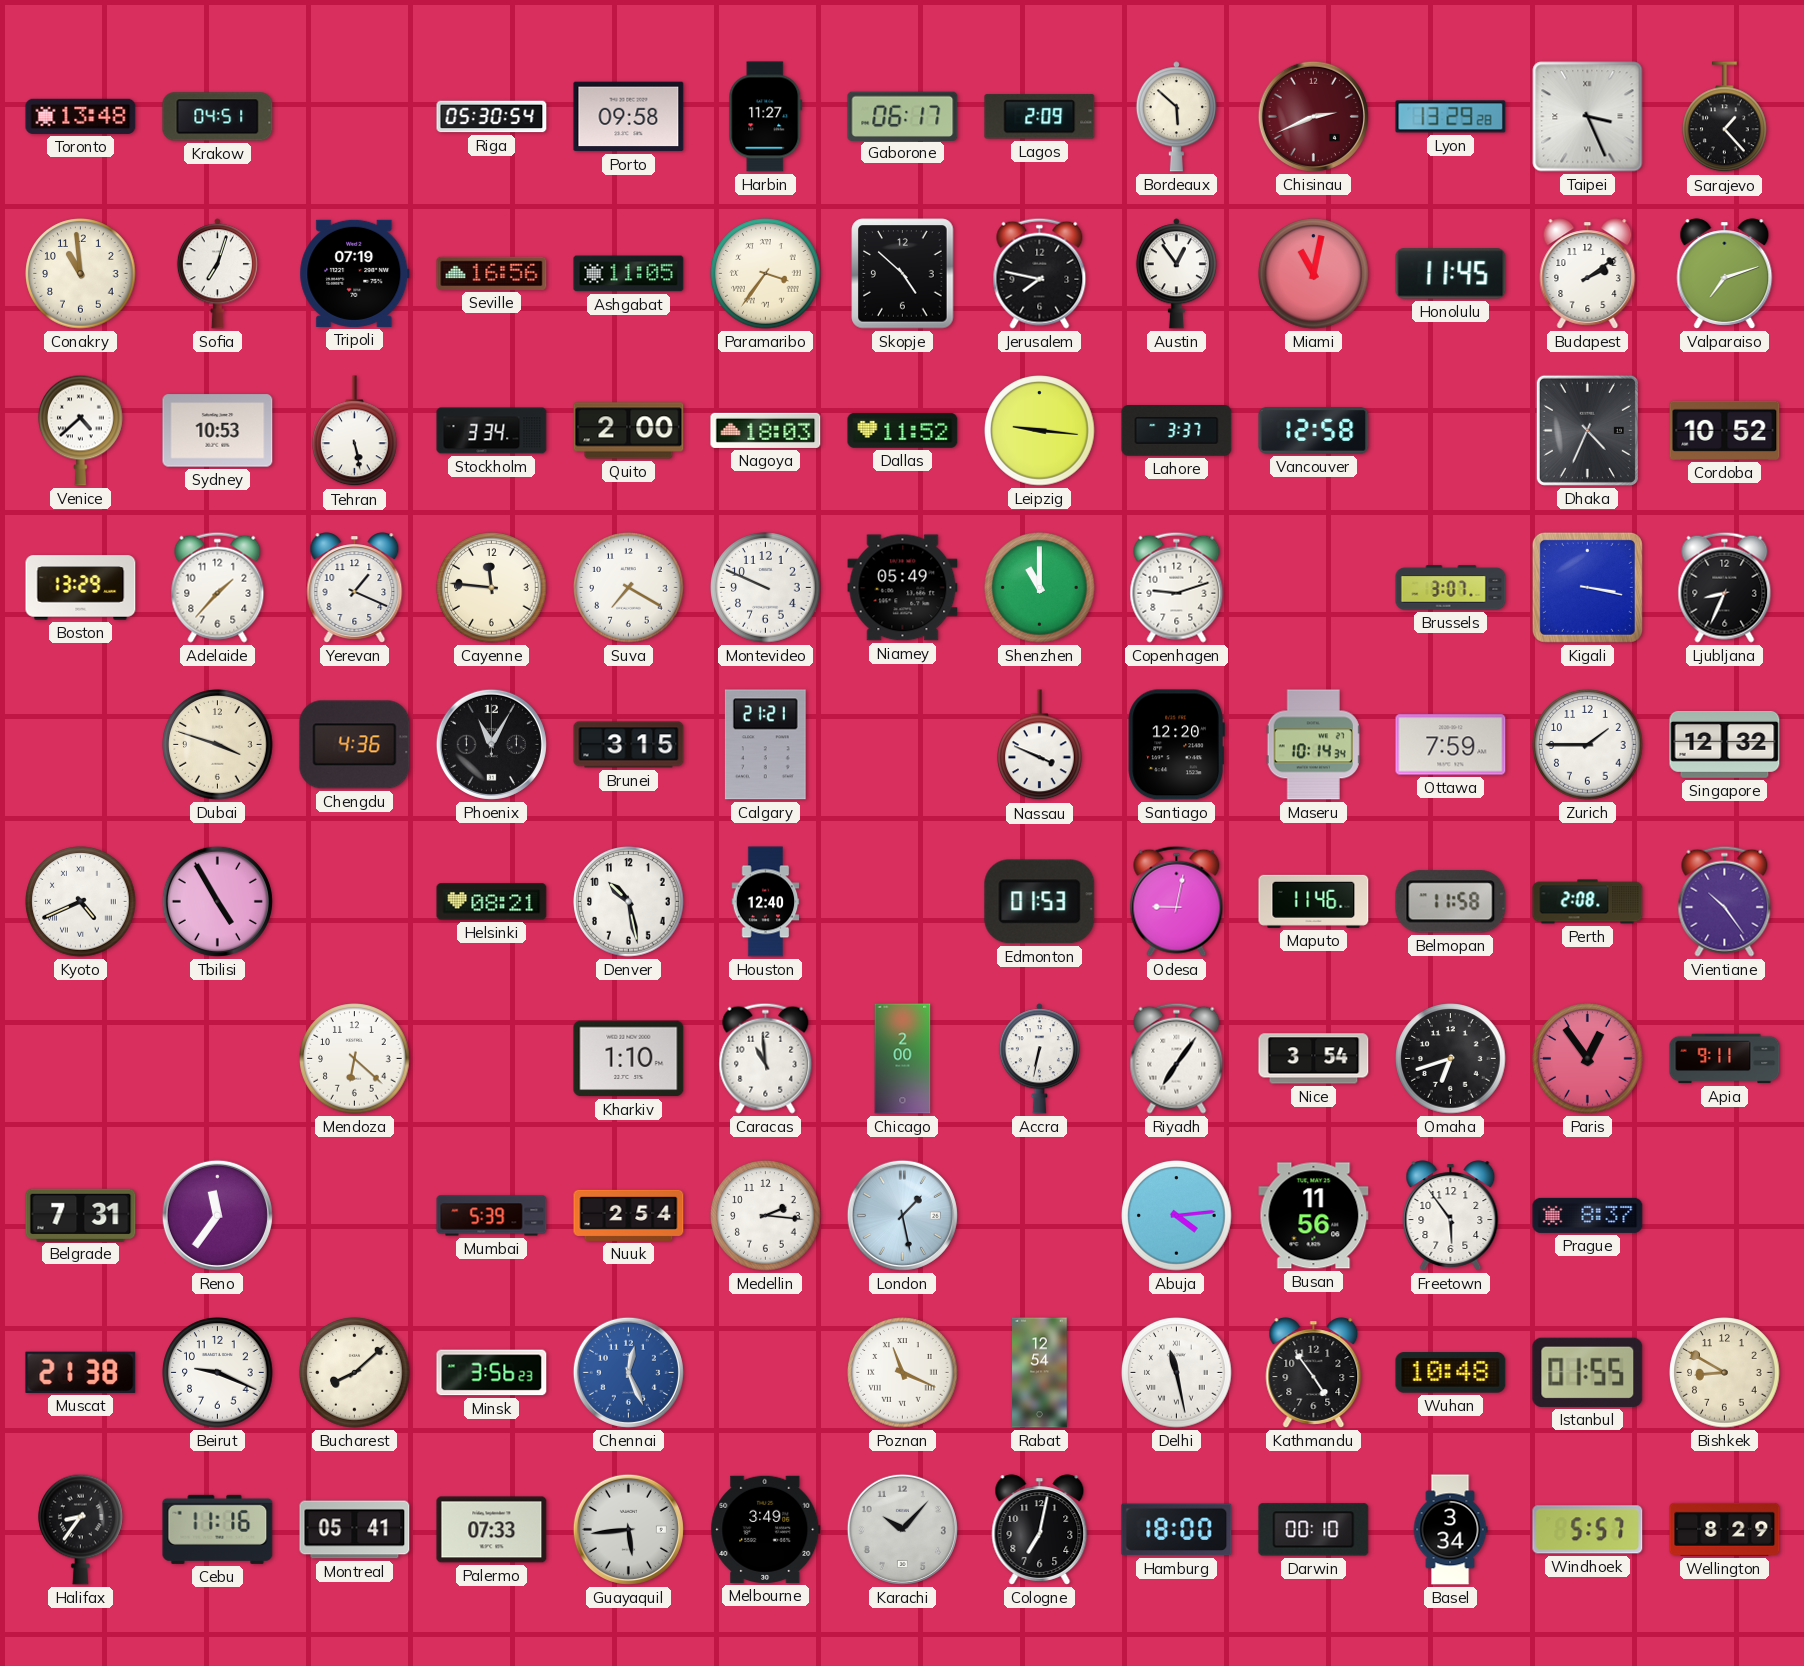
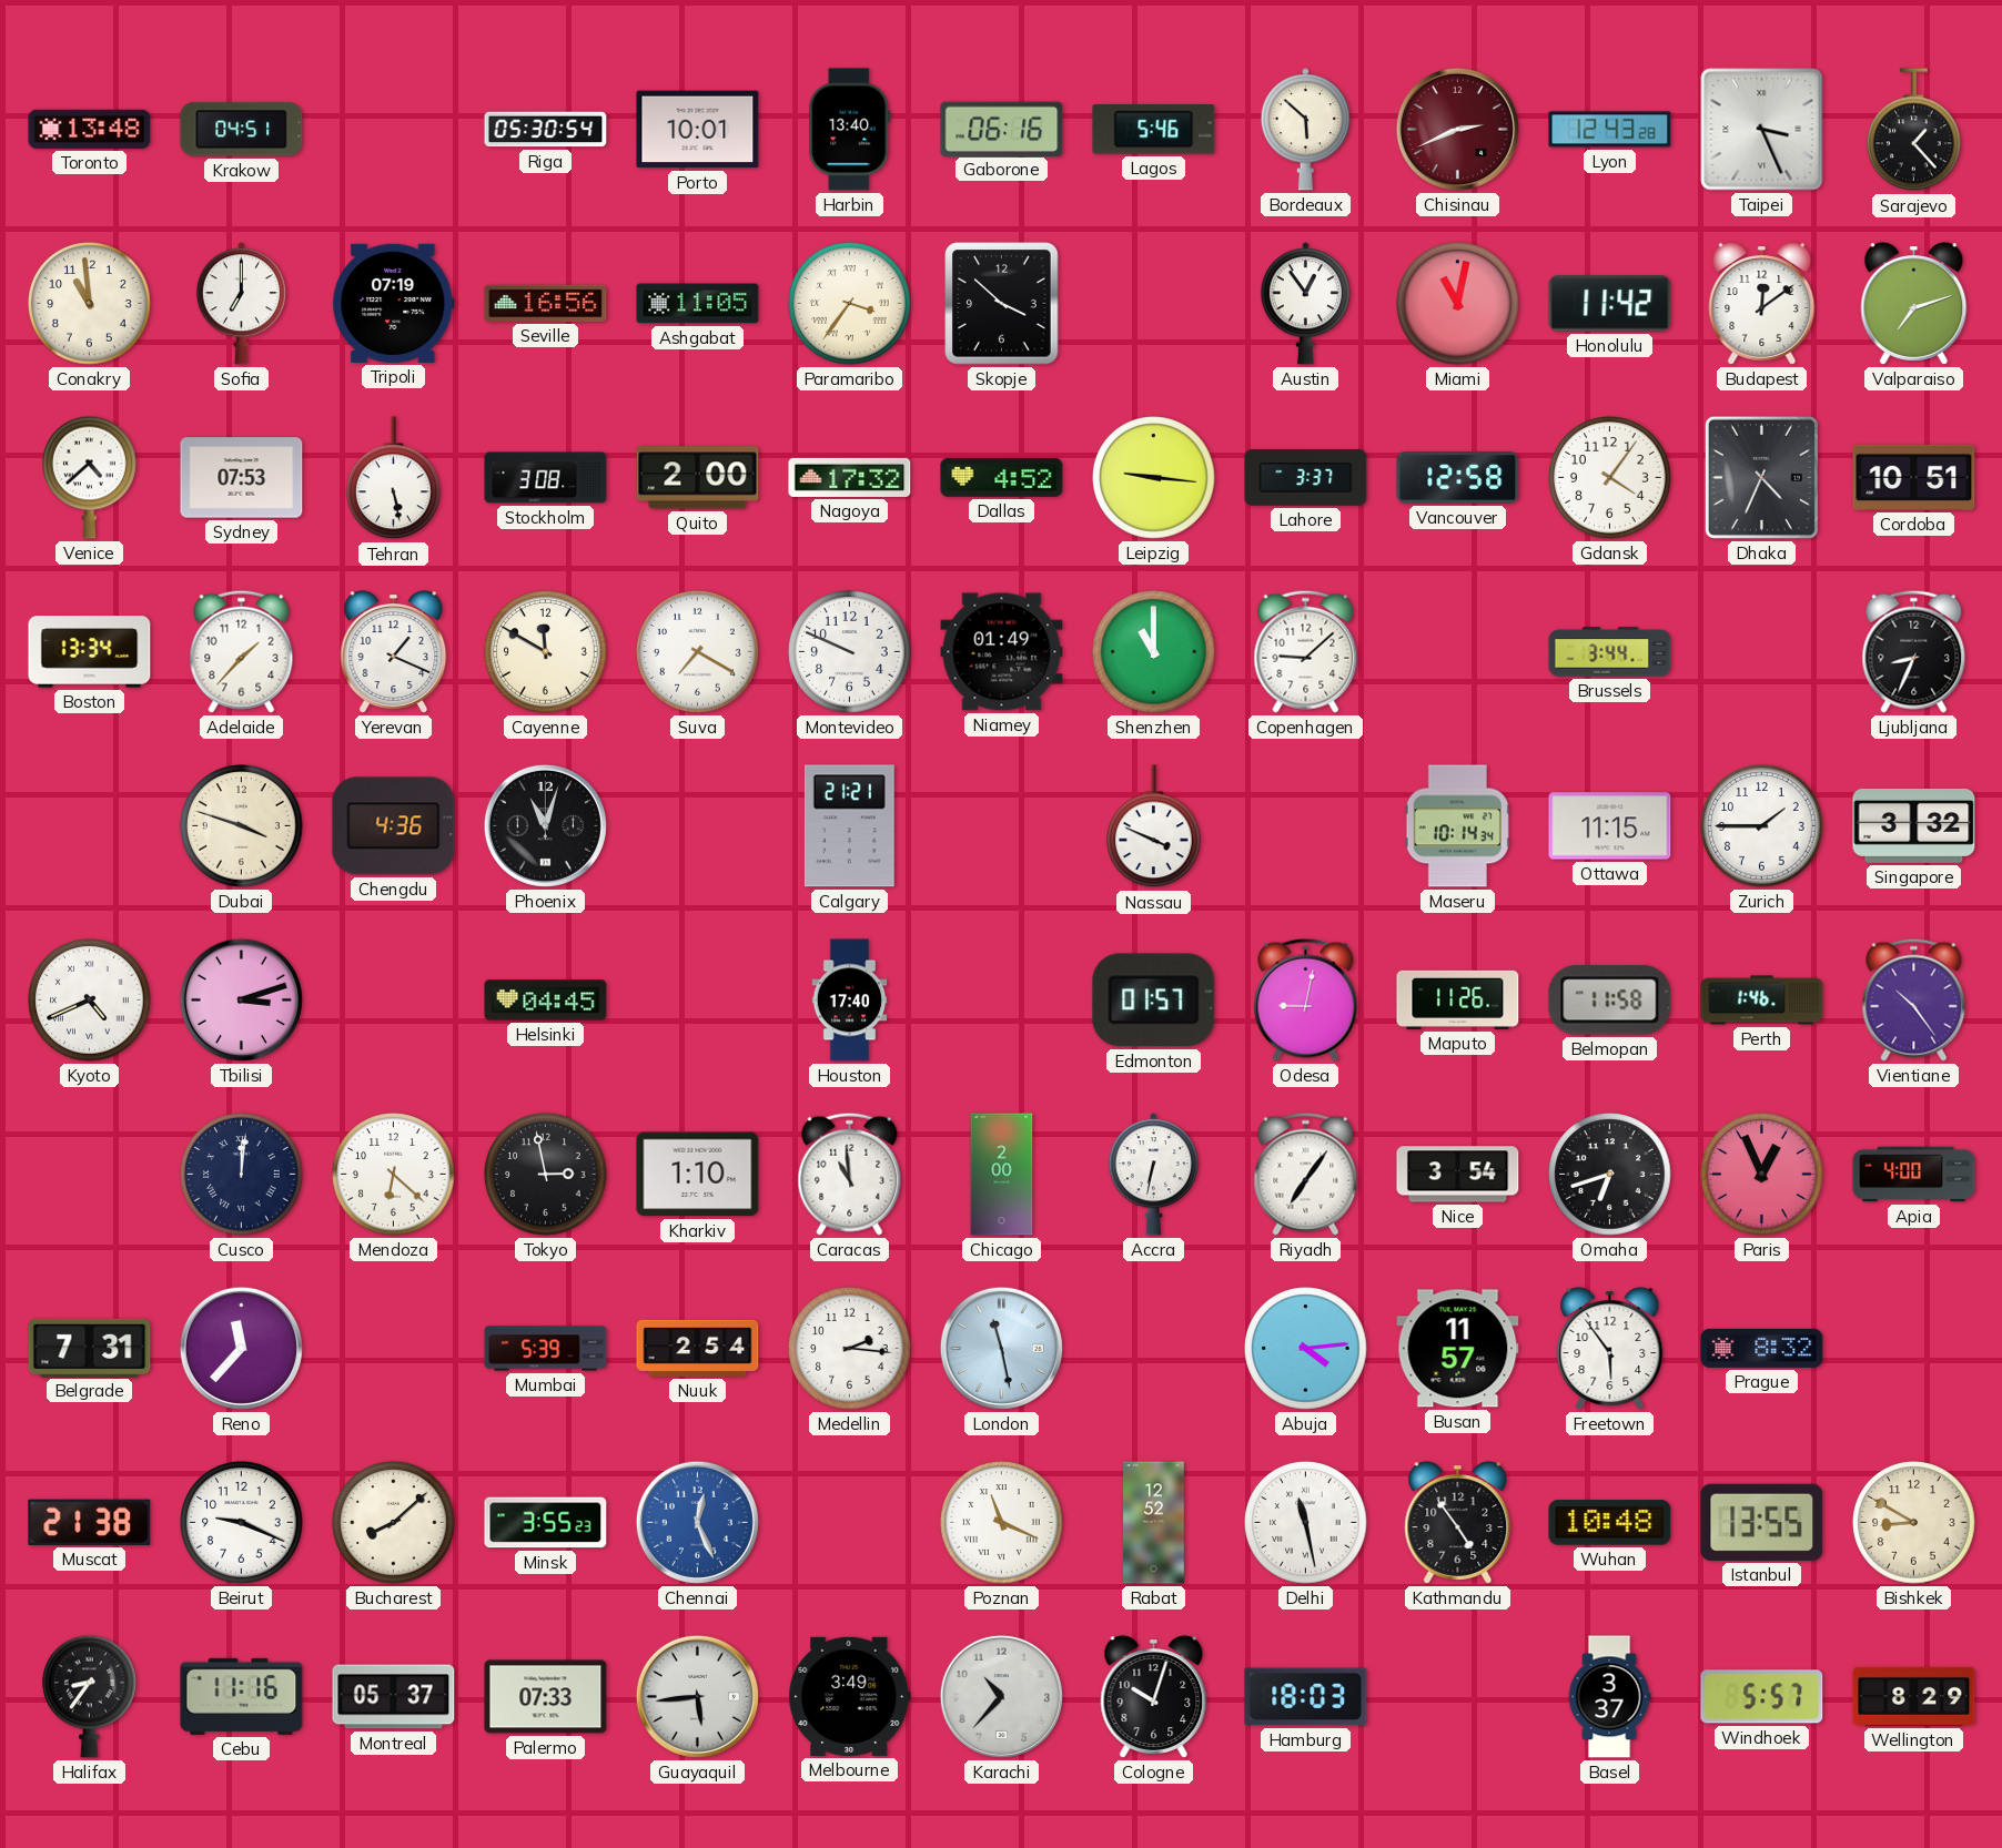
Porto: 09:58 -> 10:01 (698, 130)
Harbin: 11:27 -> 13:40 (850, 130)
Gaborone: 06:17 -> 06:16 (1002, 129)
Lagos: 2:09 -> 5:46 (1154, 130)
Lyon: 13:29 -> 12:43 (1610, 130)
Sofia: 7:03 -> 7:00 (241, 304)
Skopje: 4:52 -> 3:52 (1002, 304)
Jerusalem: 7:47 -> none (1040, 273)
Honolulu: 11:45 -> 11:42 (1610, 304)
Budapest: 2:09 -> 12:09 (1762, 304)
Sydney: 10:53 -> 07:53 (242, 478)
Stockholm: 3:34 -> 3:08 (546, 478)
Nagoya: 18:03 -> 17:32 (850, 477)
Dallas: 11:52 -> 4:52 (1002, 477)
Gdansk: none -> 4:06 (1610, 478)
Cordoba: 10:52 -> 10:51 (1914, 477)
Boston: 13:29 -> 13:34 (90, 652)
Cayenne: 11:46 -> 11:50 (546, 652)
Niamey: 05:49 -> 01:49 (1002, 652)
Copenhagen: 9:12 -> 9:08 (1306, 651)
Brussels: 3:07 -> 3:44 (1610, 652)
Kigali: 3:17 -> none (1587, 587)
Phoenix: 11:05 -> 11:03 (545, 825)
Brunei: 3:15 -> none (629, 745)
Santiago: 12:20 -> none (1176, 745)
Ottawa: 7:59 -> 11:15 (1610, 826)
Singapore: 12:32 -> 3:32 (1914, 825)
Tbilisi: 4:55 -> 3:12 (241, 999)
Helsinki: 08:21 -> 04:45 (546, 1001)
Denver: 10:28 -> none (629, 902)
Houston: 12:40 -> 17:40 (850, 1001)
Edmonton: 01:53 -> 01:57 (1154, 1001)
Maputo: 11:46 -> 11:26 (1458, 999)
Perth: 2:08 -> 1:46 (1762, 1001)
Cusco: none -> 12:01 (242, 1175)
Tokyo: none -> 2:58 (546, 1175)
Paris: 12:54 -> 12:56 (1762, 1175)
Apia: 9:11 -> 4:00 (1914, 1175)
Reno: 11:36 -> 11:37 (241, 1348)
London: 1:28 -> 11:28 (1001, 1348)
Busan: 11:56 -> 11:57 (1458, 1349)
Prague: 8:37 -> 8:32 (1762, 1348)
Minsk: 3:56 -> 3:55 (546, 1523)
Rabat: 12:54 -> 12:52 (1154, 1523)
Istanbul: 01:55 -> 13:55 (1762, 1522)
Montreal: 05:41 -> 05:37 (394, 1697)
Karachi: 10:07 -> 10:37 (1001, 1696)
Cologne: 7:02 -> 10:03 (1154, 1697)
Hamburg: 18:00 -> 18:03 (1306, 1697)
Darwin: 00:10 -> none (1314, 1530)
Basel: 3:34 -> 3:37 (1609, 1697)
